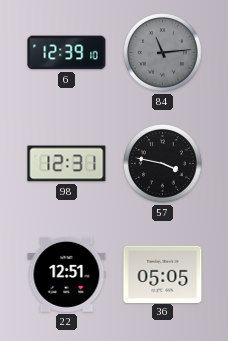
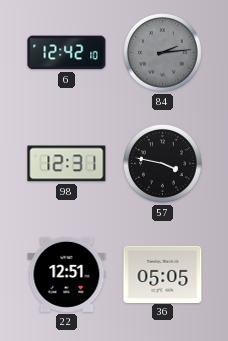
6: 12:39 -> 12:42 (67, 53)
84: 11:14 -> 2:14 (163, 53)
